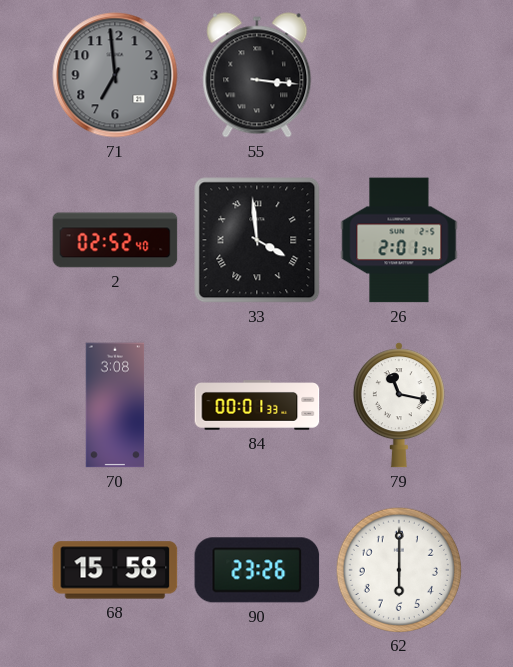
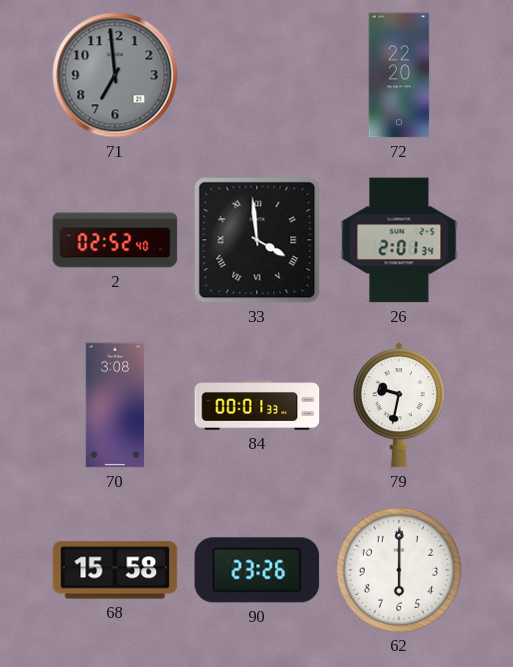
55: 3:16 -> none (257, 75)
72: none -> 22:20 (399, 75)
79: 11:17 -> 9:32 (399, 405)
